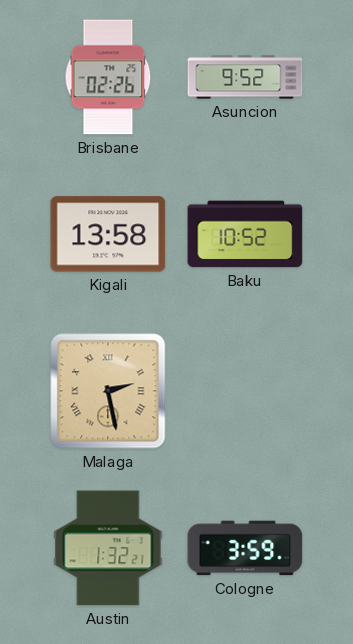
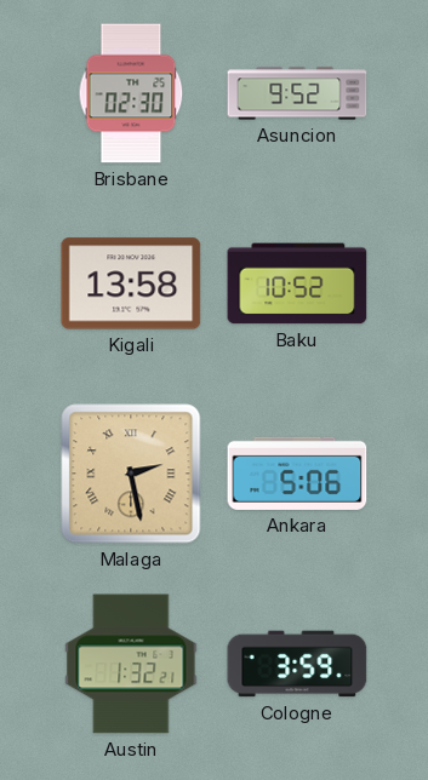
Brisbane: 02:26 -> 02:30 (131, 93)
Ankara: none -> 5:06 (297, 474)
